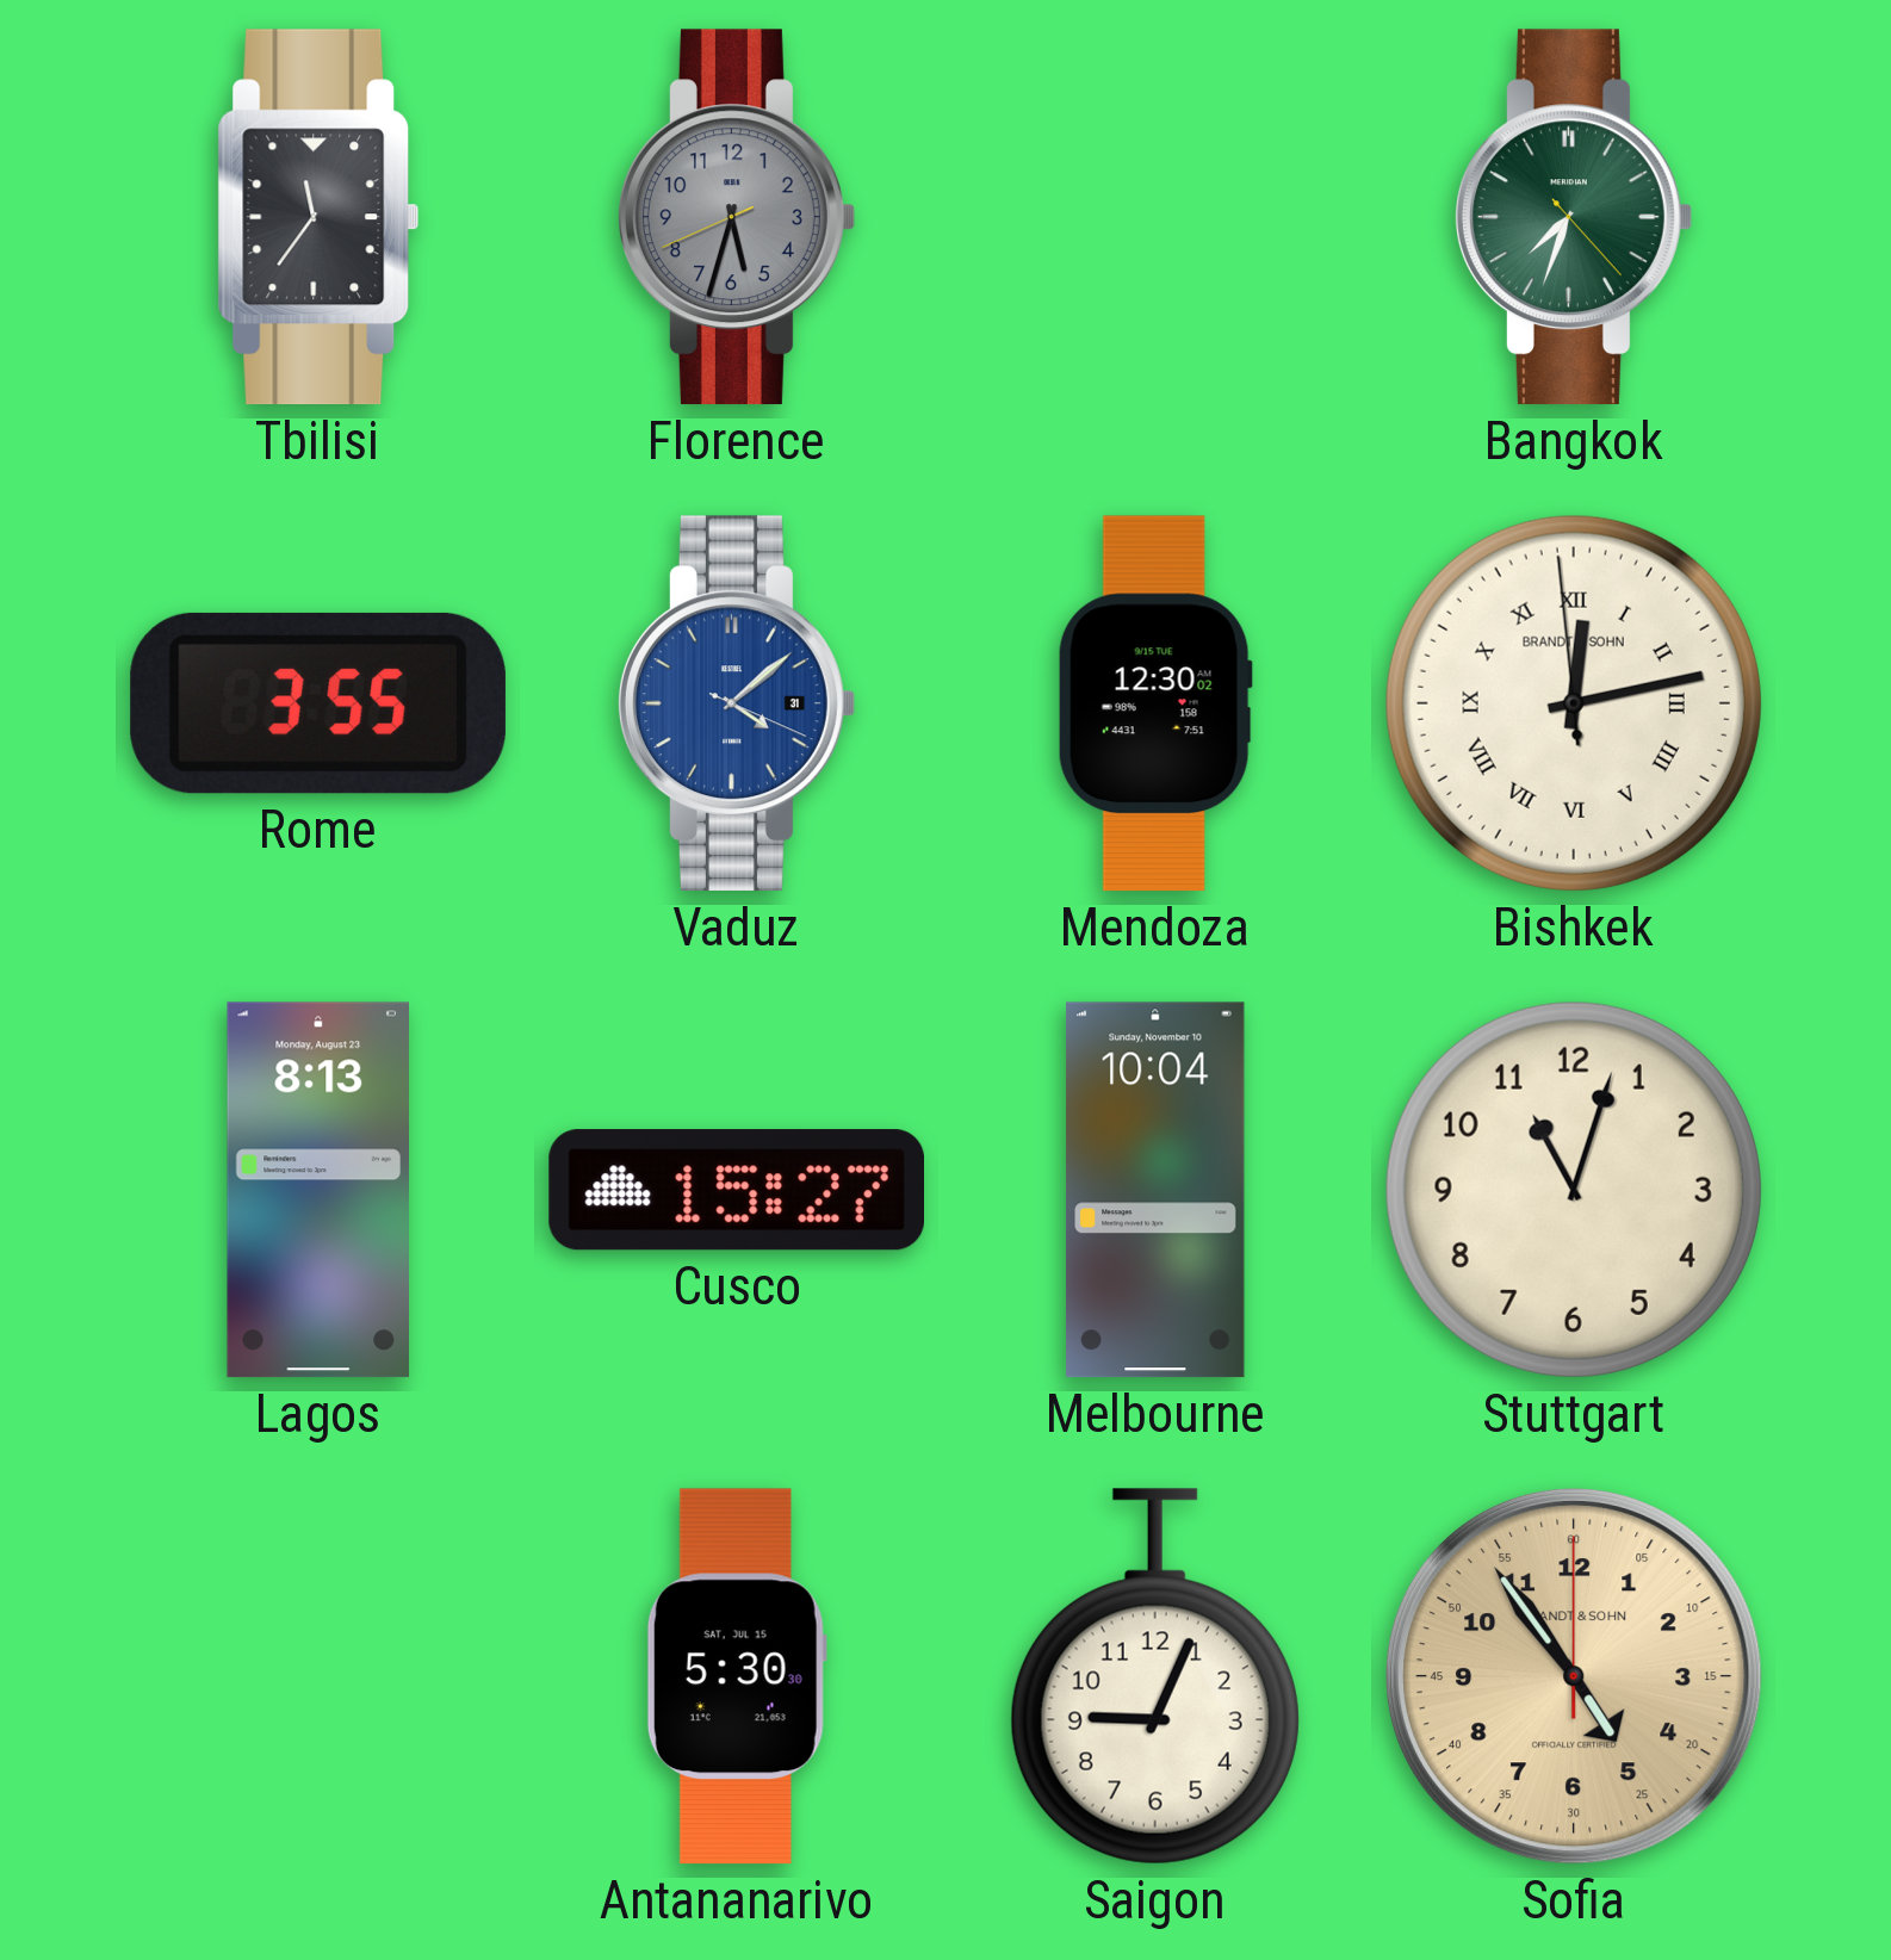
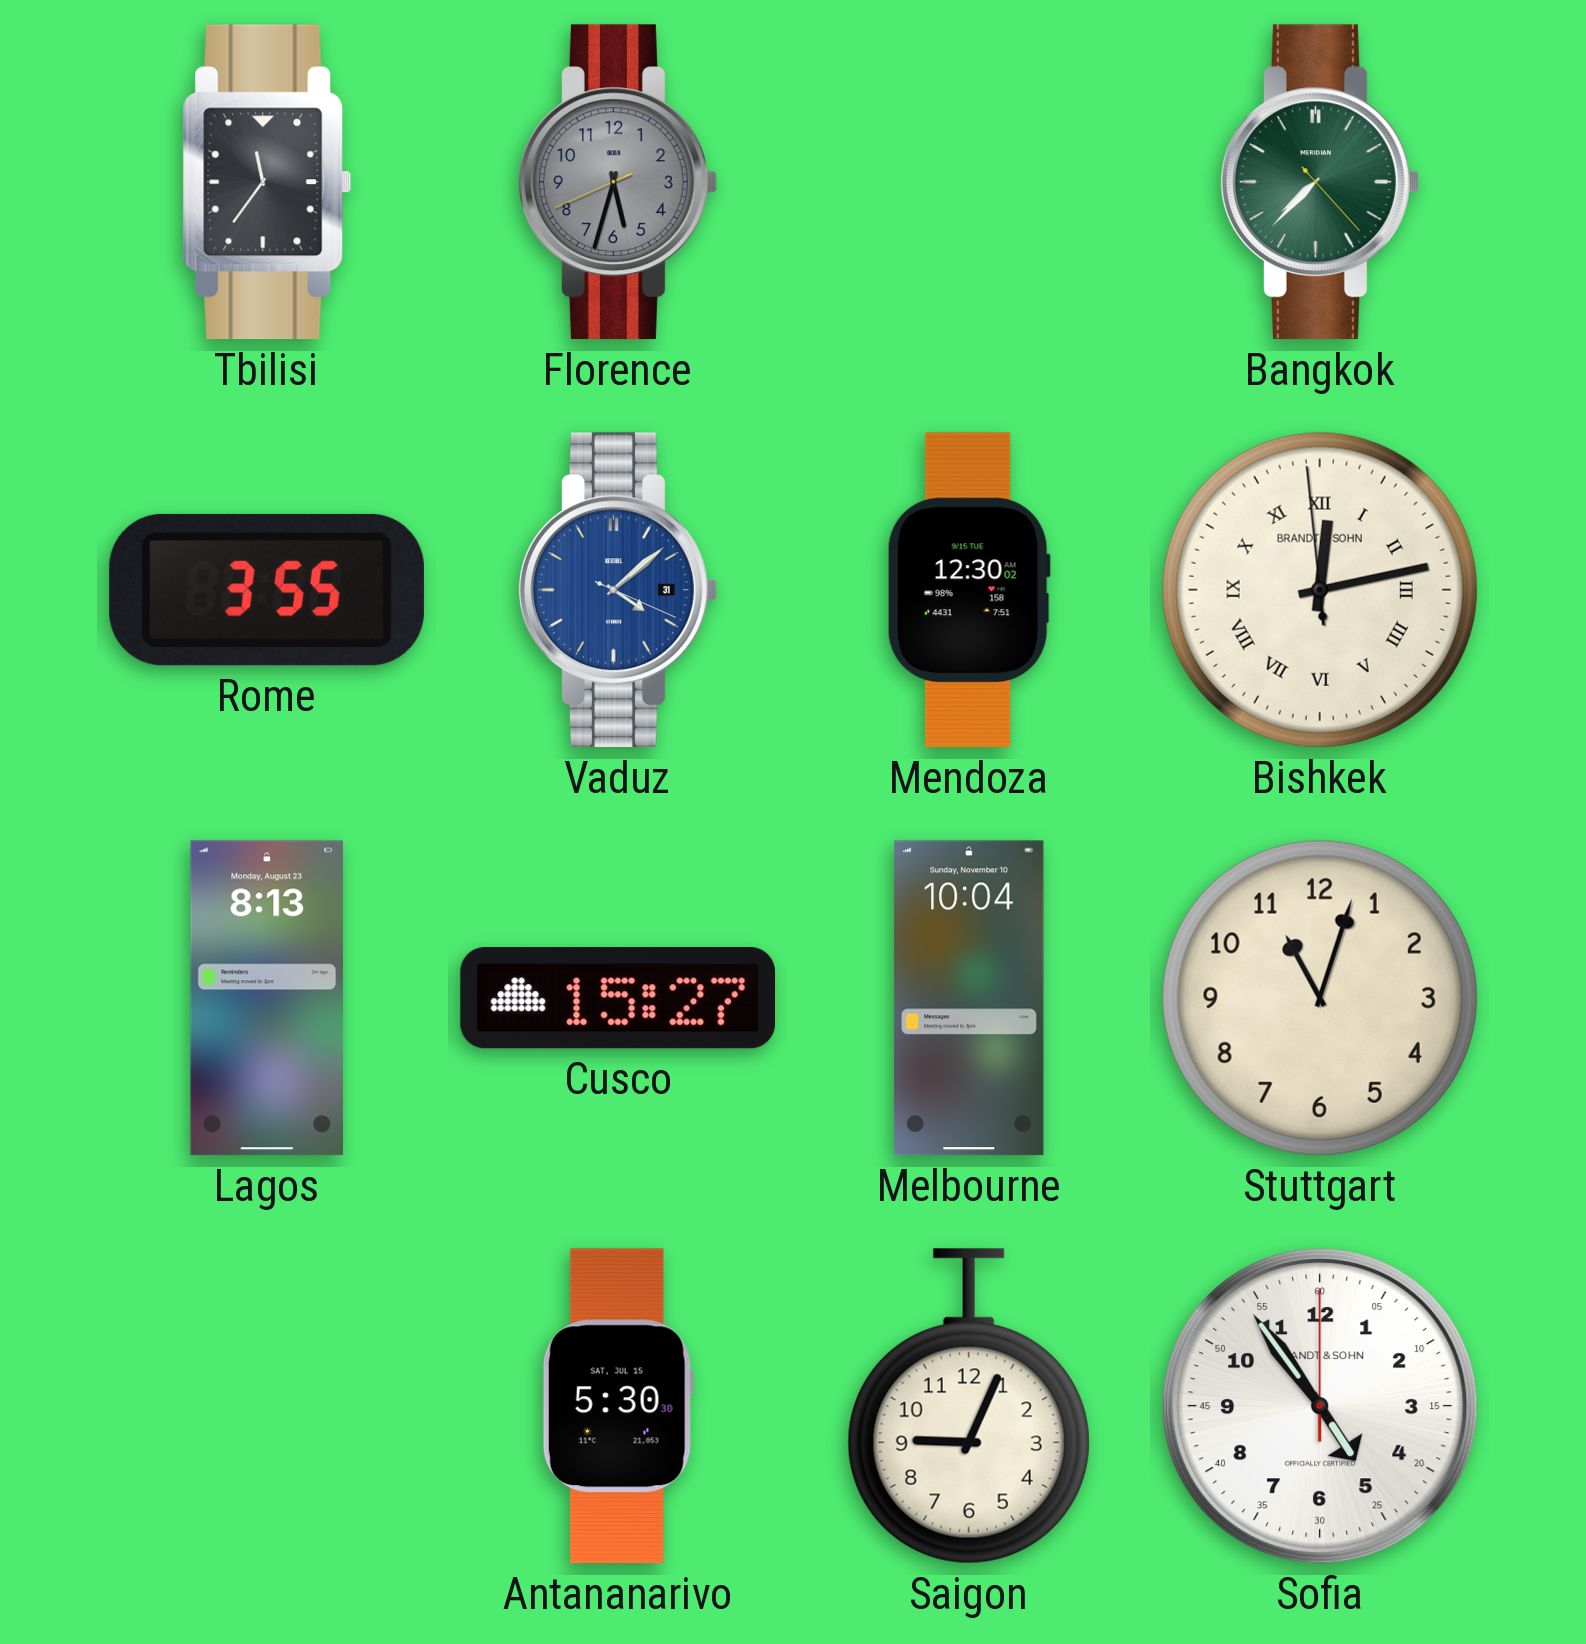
Bangkok: 7:33 -> 7:37 (1320, 182)
Sofia dial: champagne -> white (1321, 1407)
